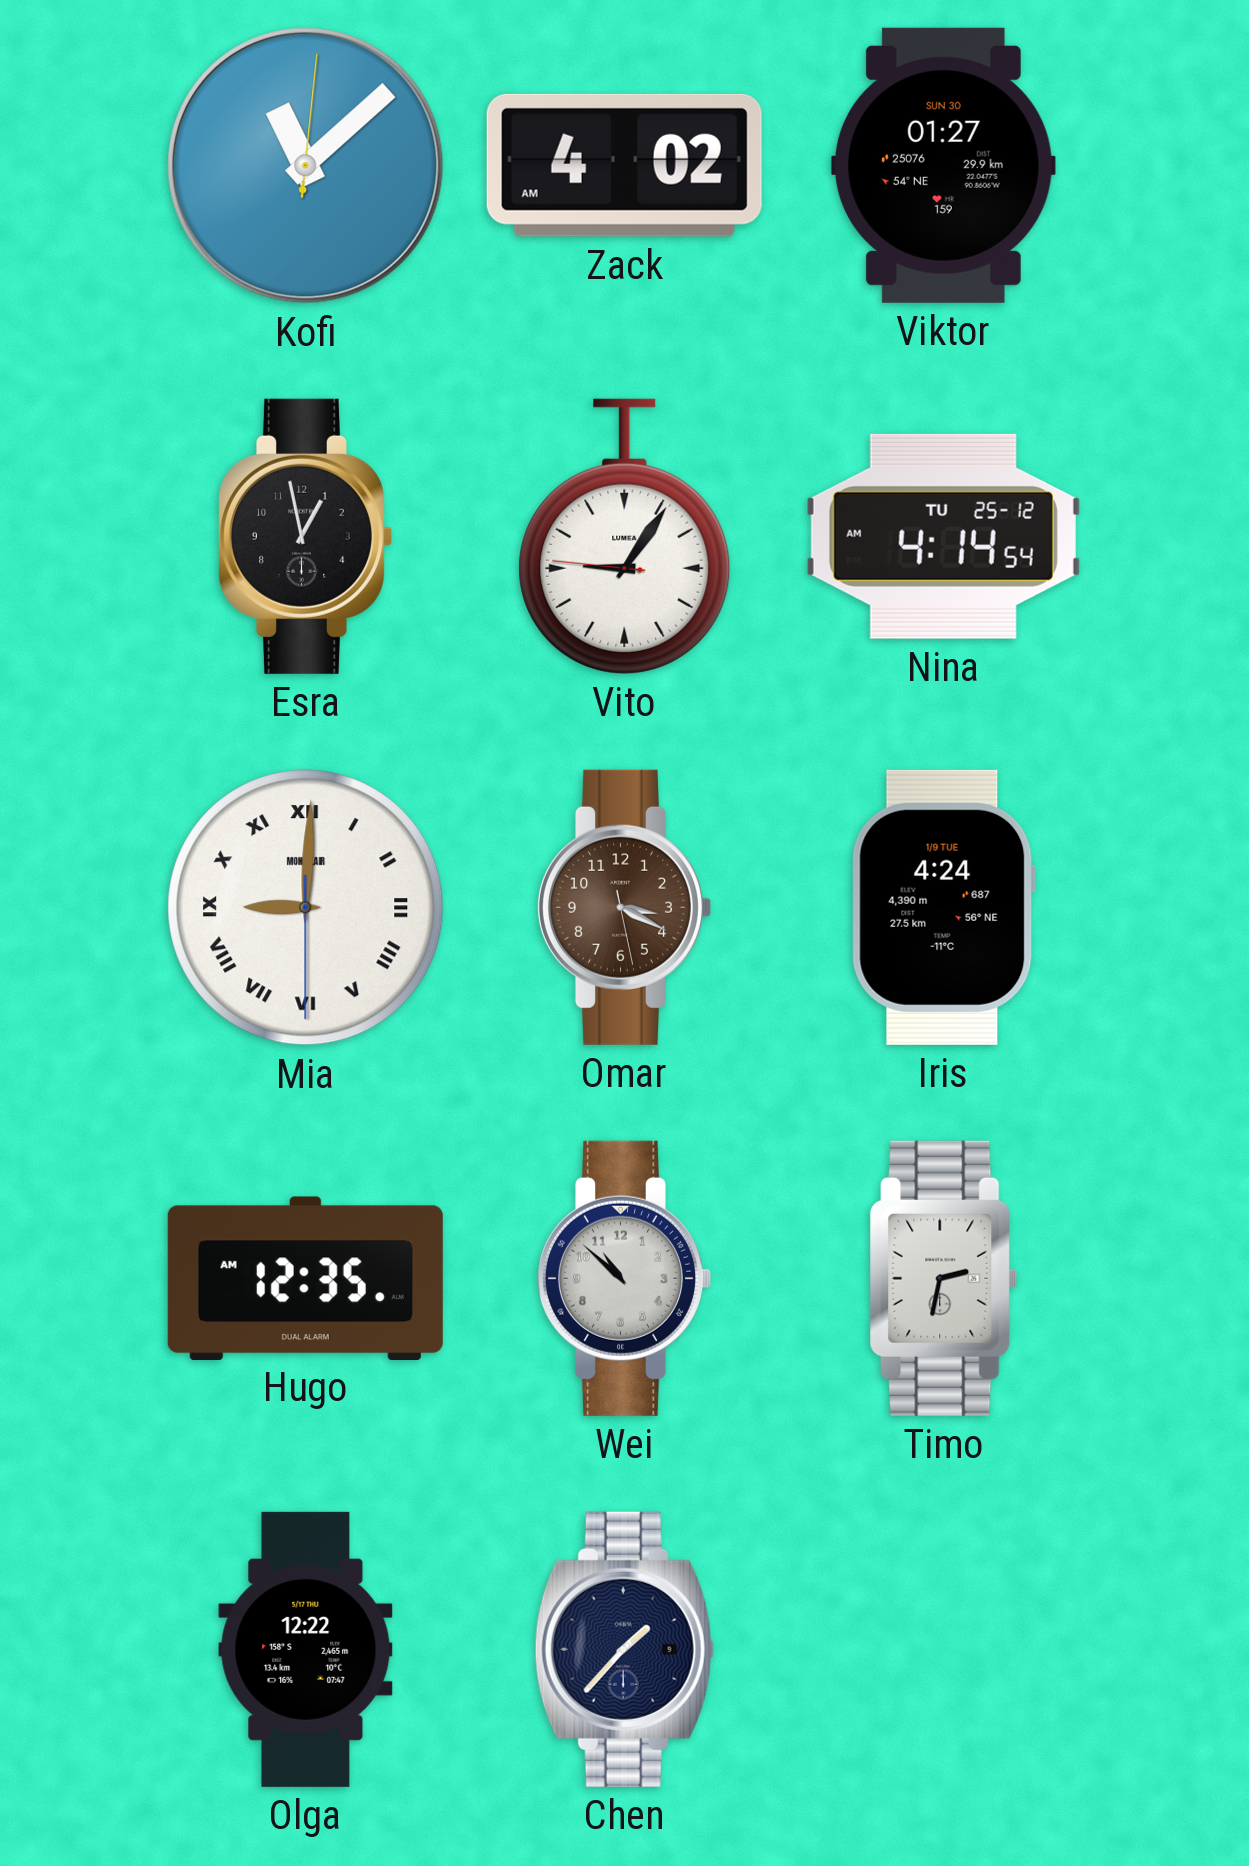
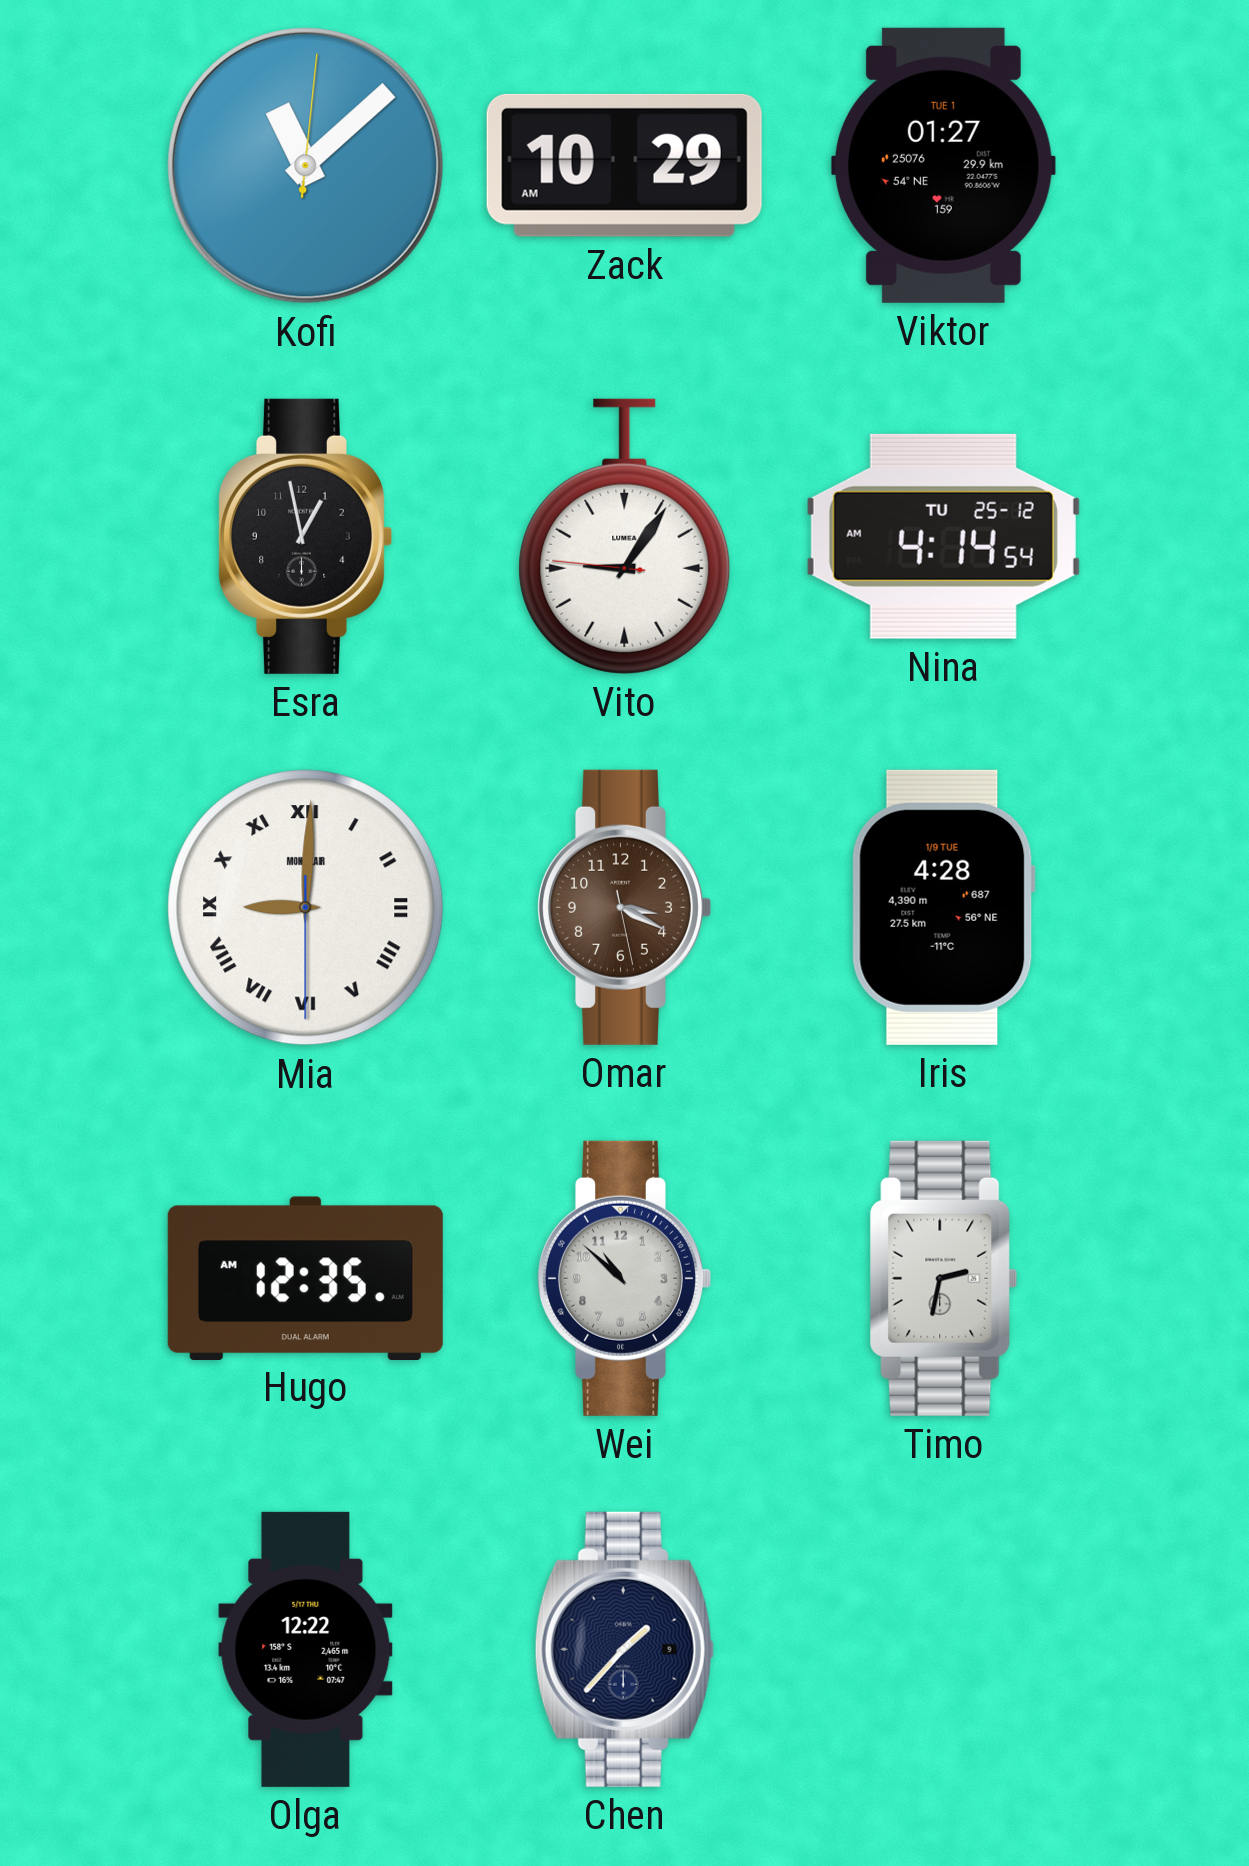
Zack: 4:02 -> 10:29 (624, 165)
Viktor date: SUN 30 -> TUE 1 (943, 165)
Iris: 4:24 -> 4:28 (943, 907)
